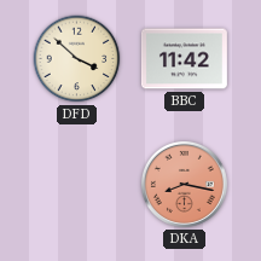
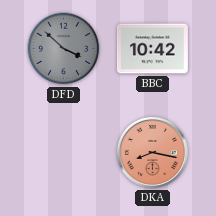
DFD dial: cream -> grey (64, 49)
BBC: 11:42 -> 10:42 (152, 49)
